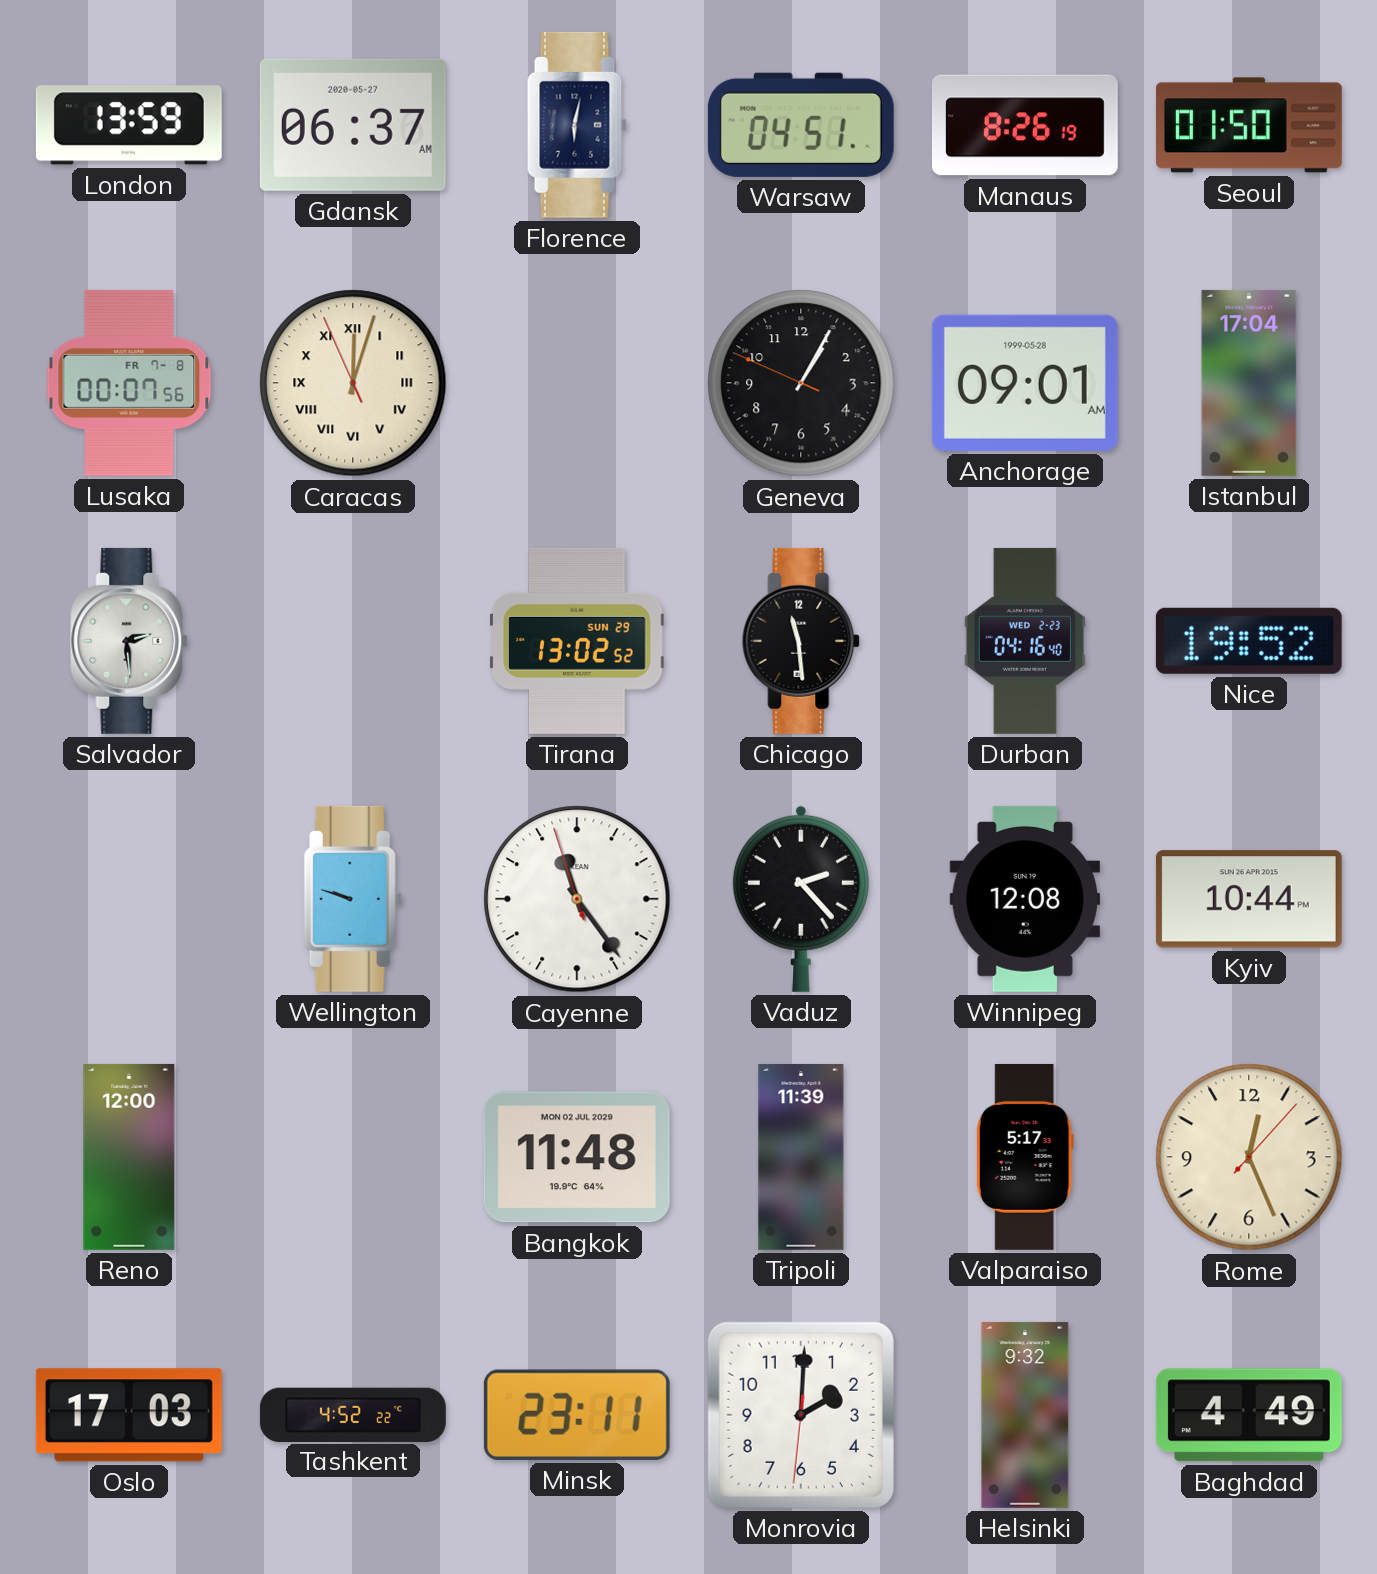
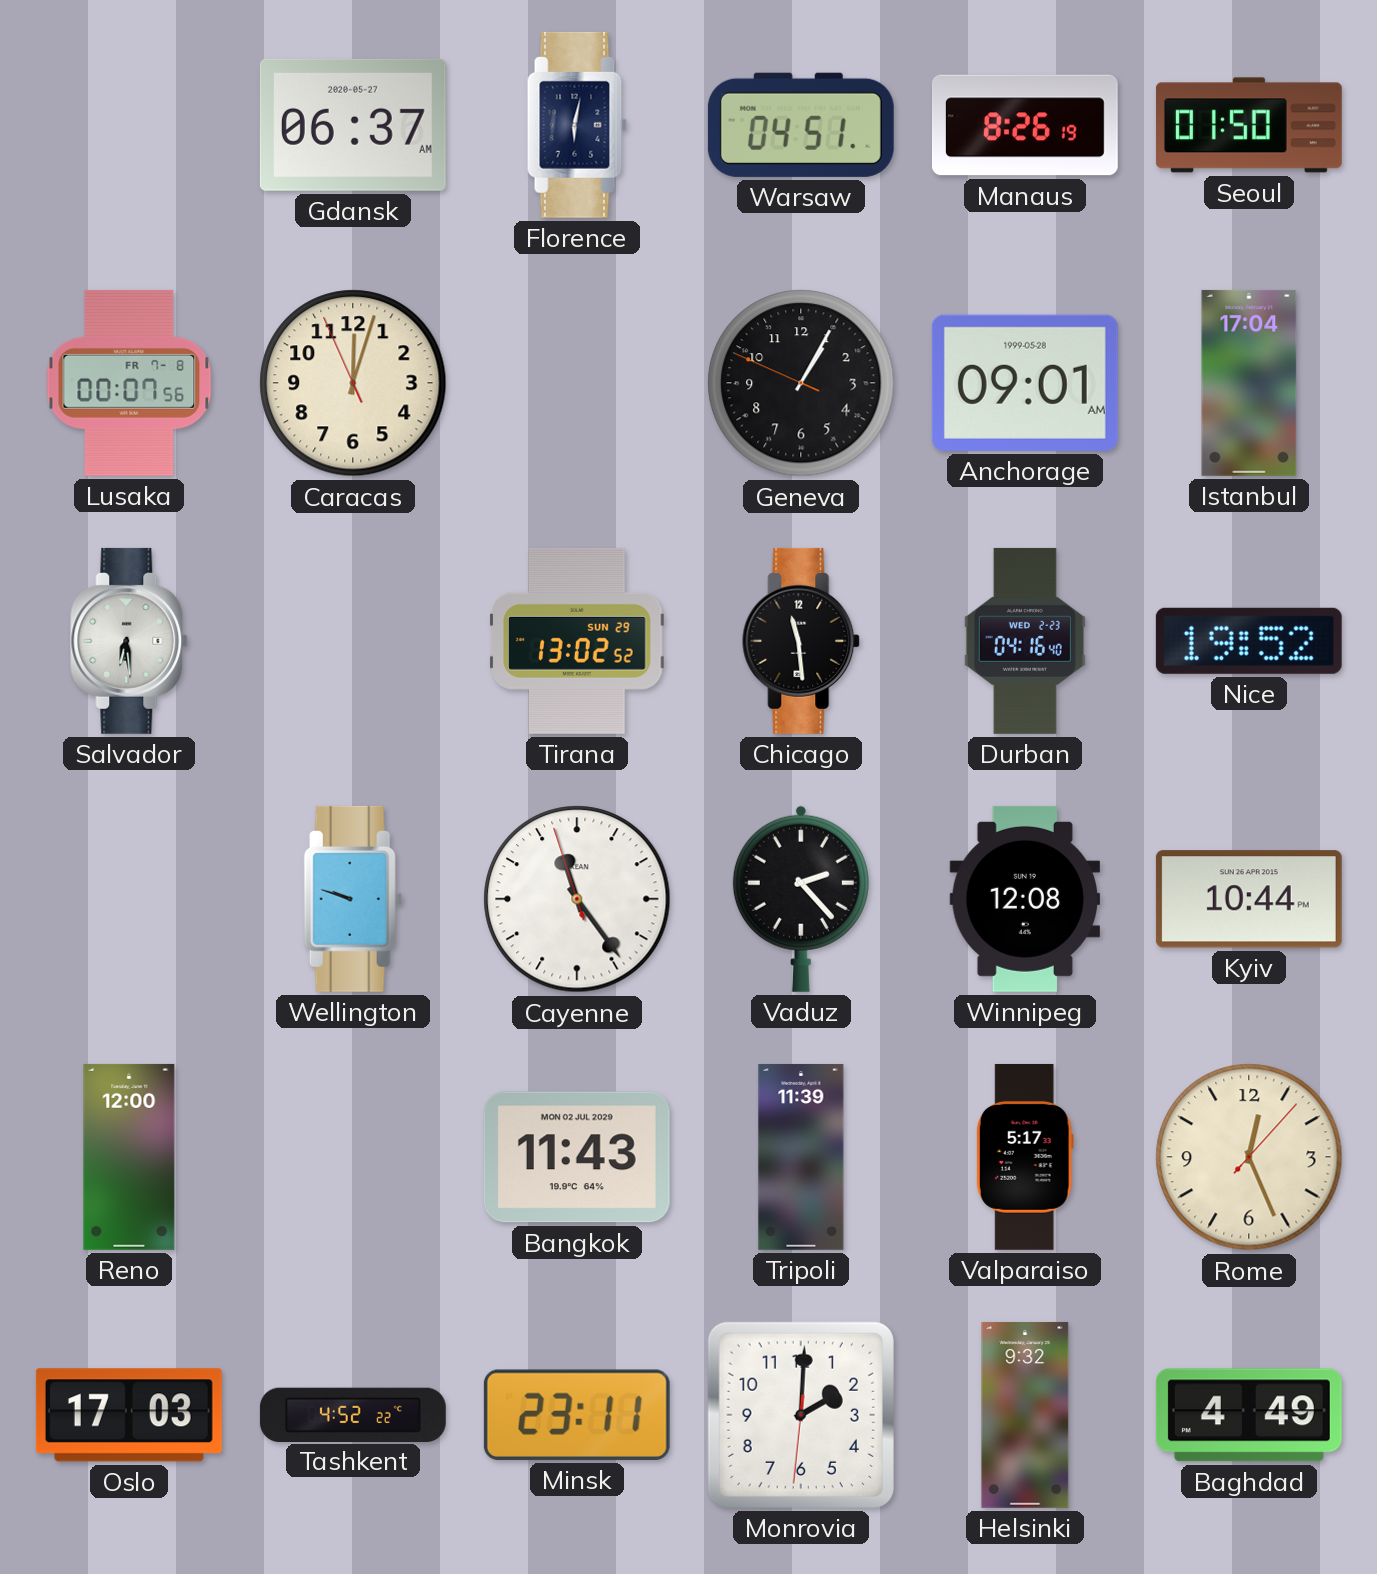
London: 13:59 -> none (129, 125)
Caracas numerals: Roman -> Arabic (353, 383)
Salvador: 2:29 -> 6:29 (130, 641)
Bangkok: 11:48 -> 11:43 (577, 1157)
